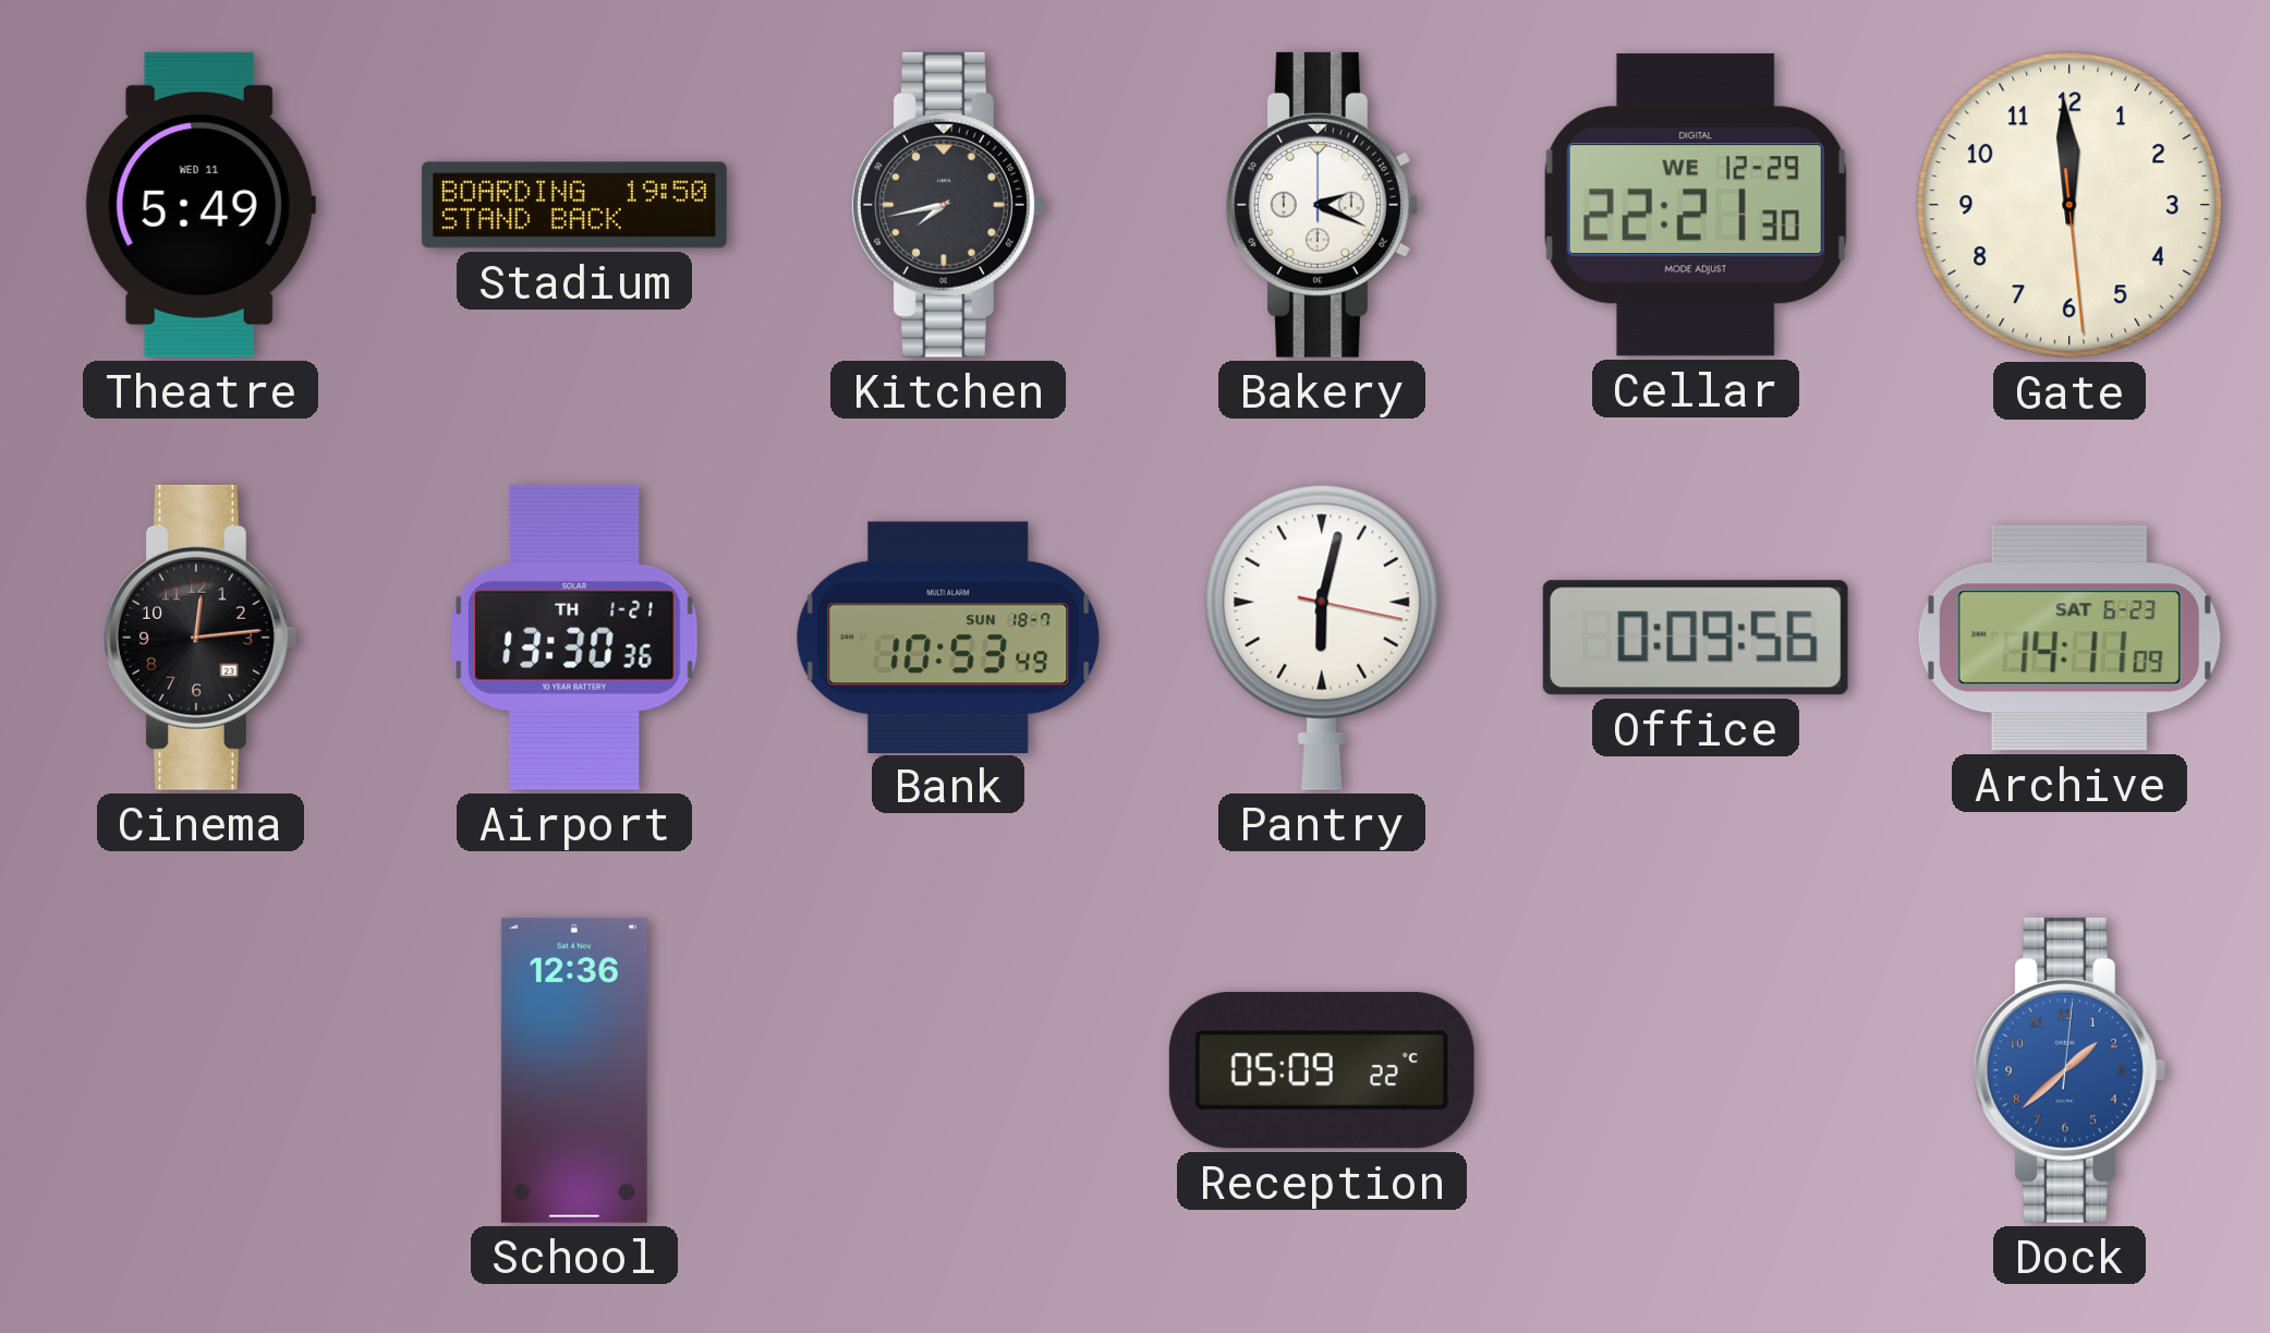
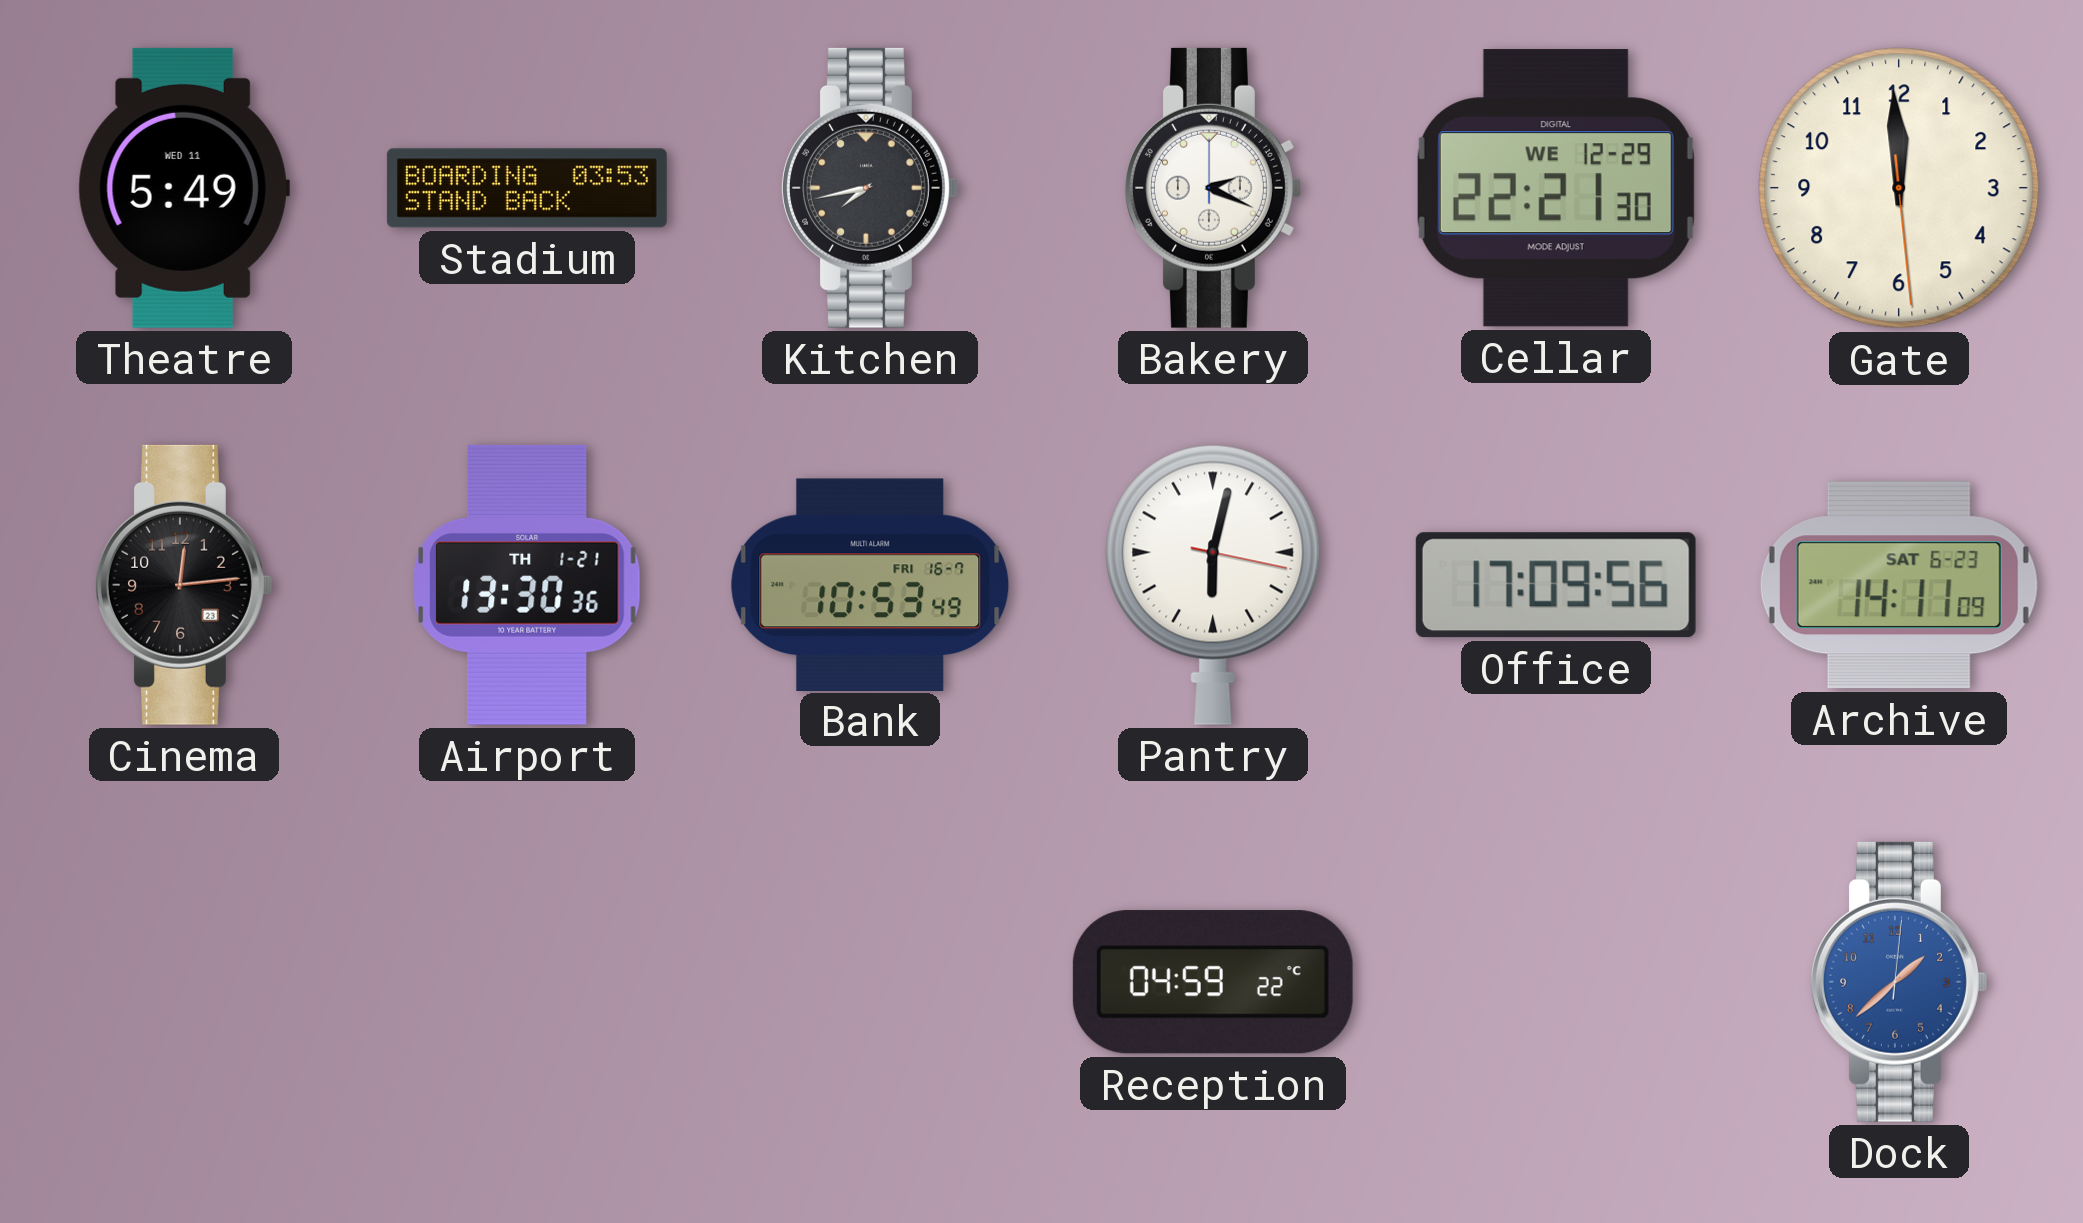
Stadium: 19:50 -> 03:53 (527, 188)
Bank date: SUN 18-7 -> FRI 16-7 (870, 584)
Office: 0:09 -> 17:09 (1556, 585)
School: 12:36 -> none (574, 1070)
Reception: 05:09 -> 04:59 (1213, 982)
